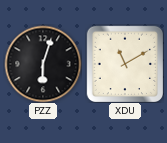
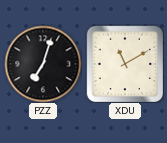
PZZ: 6:03 -> 7:03 (43, 64)
